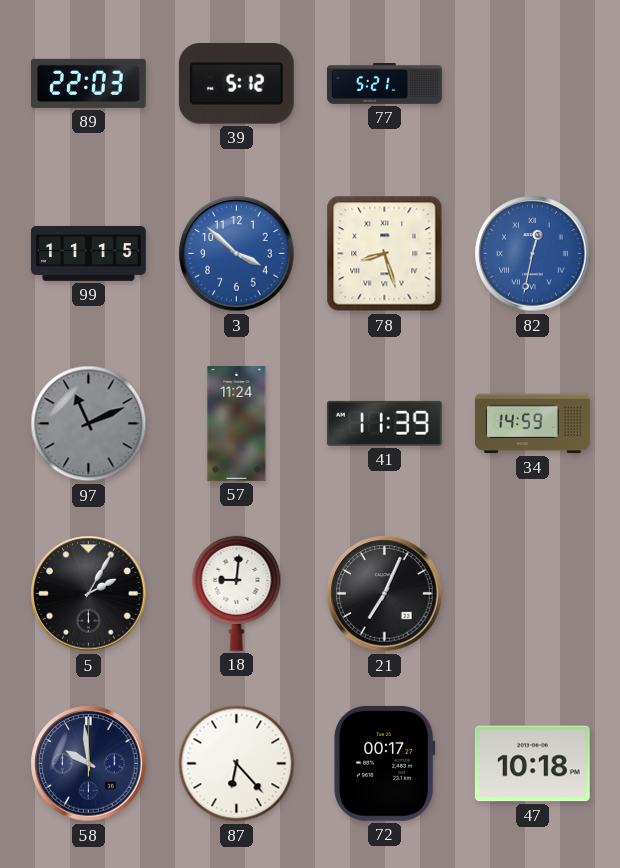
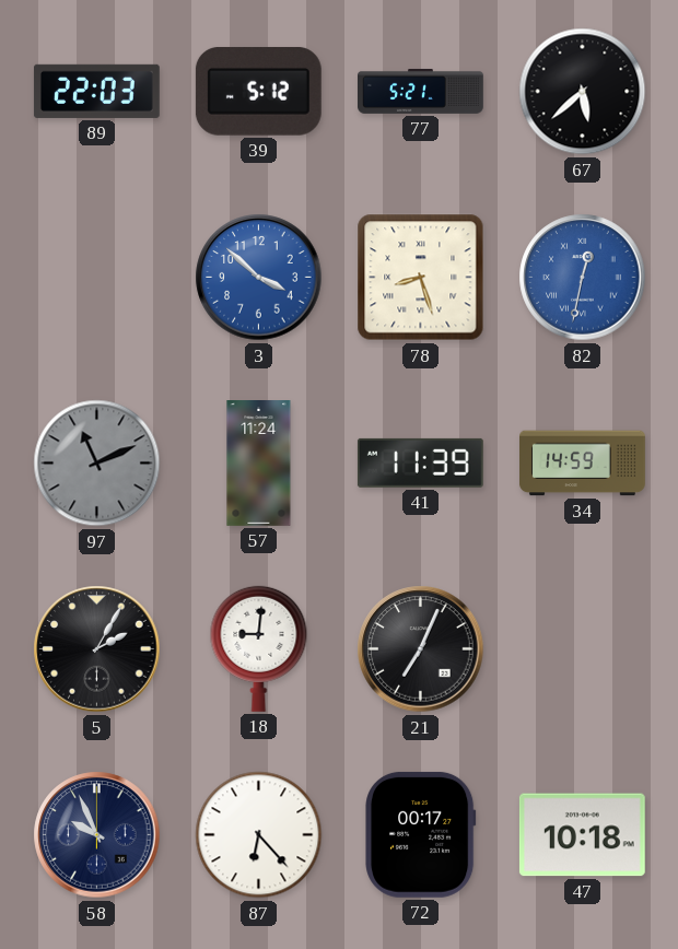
67: none -> 5:38 (583, 92)
99: 11:15 -> none (89, 253)
58: 9:59 -> 9:56 (97, 835)
